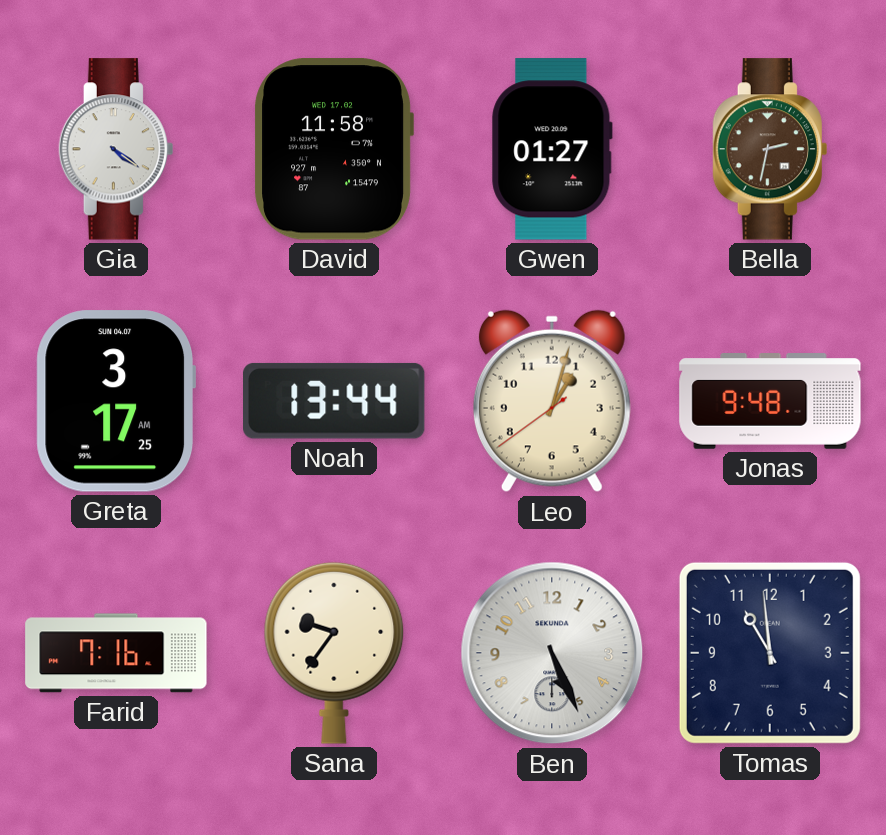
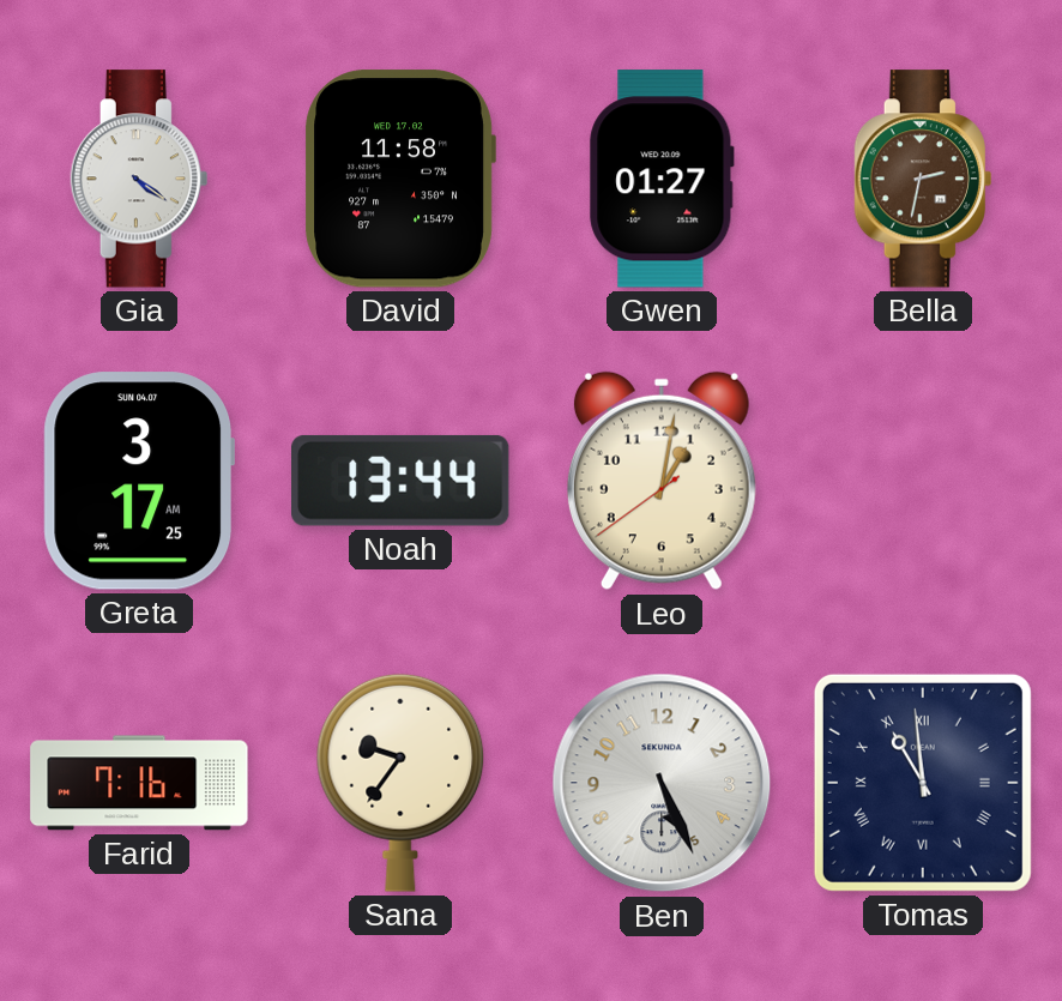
Leo: 1:02 -> 1:01 (662, 481)
Jonas: 9:48 -> none (770, 401)
Tomas numerals: Arabic -> Roman (923, 783)
